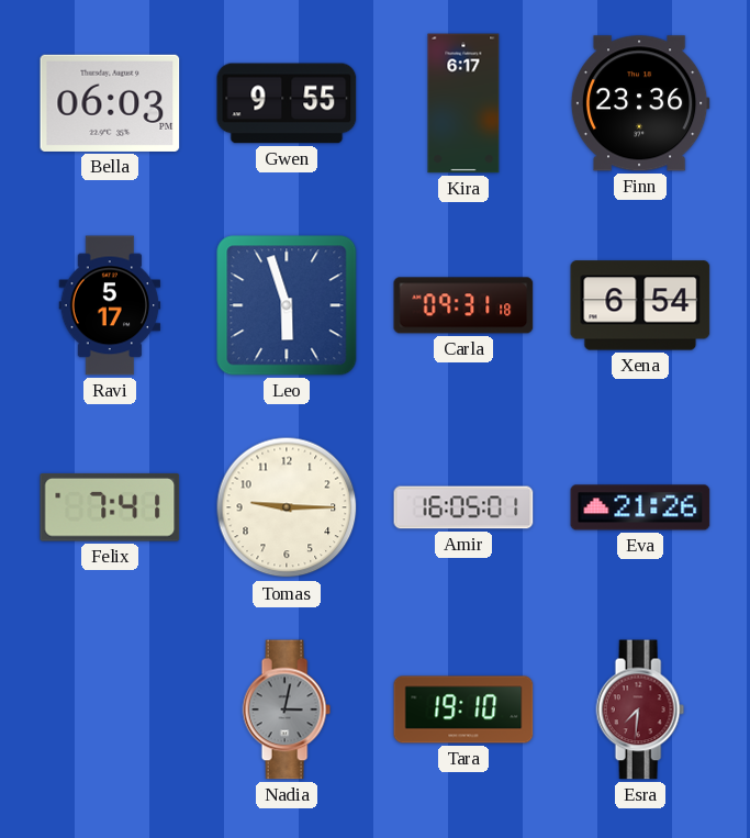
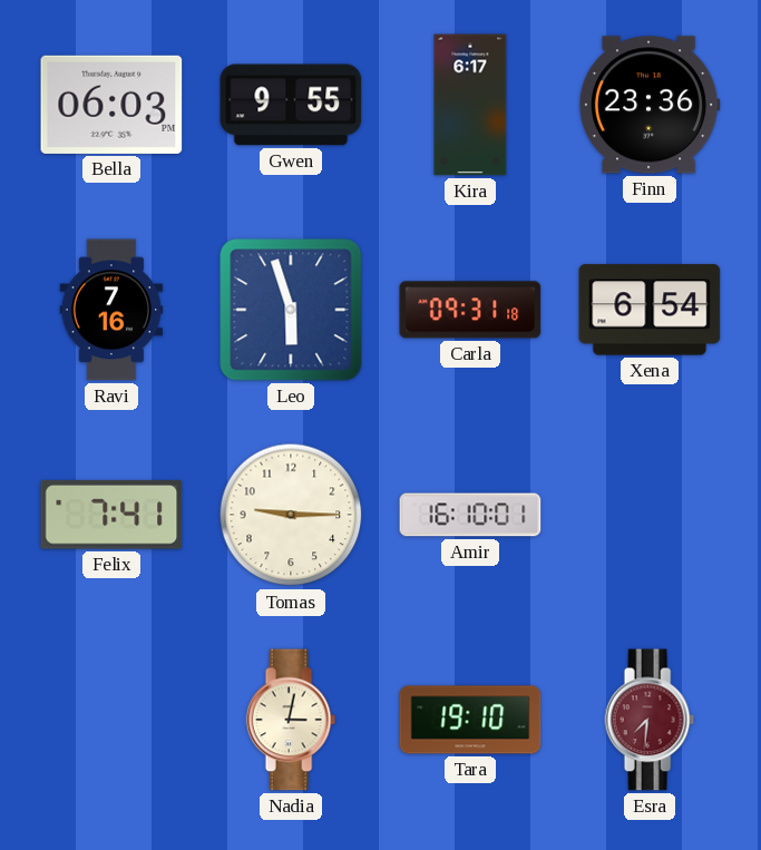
Ravi: 5:17 -> 7:16 (111, 310)
Amir: 16:05 -> 16:10 (470, 515)
Eva: 21:26 -> none (640, 507)
Nadia dial: grey -> cream (291, 720)
